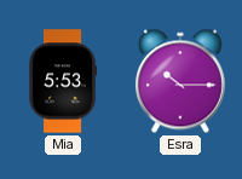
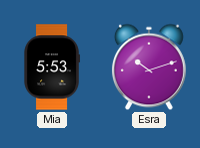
Esra: 10:15 -> 10:12 (149, 67)
